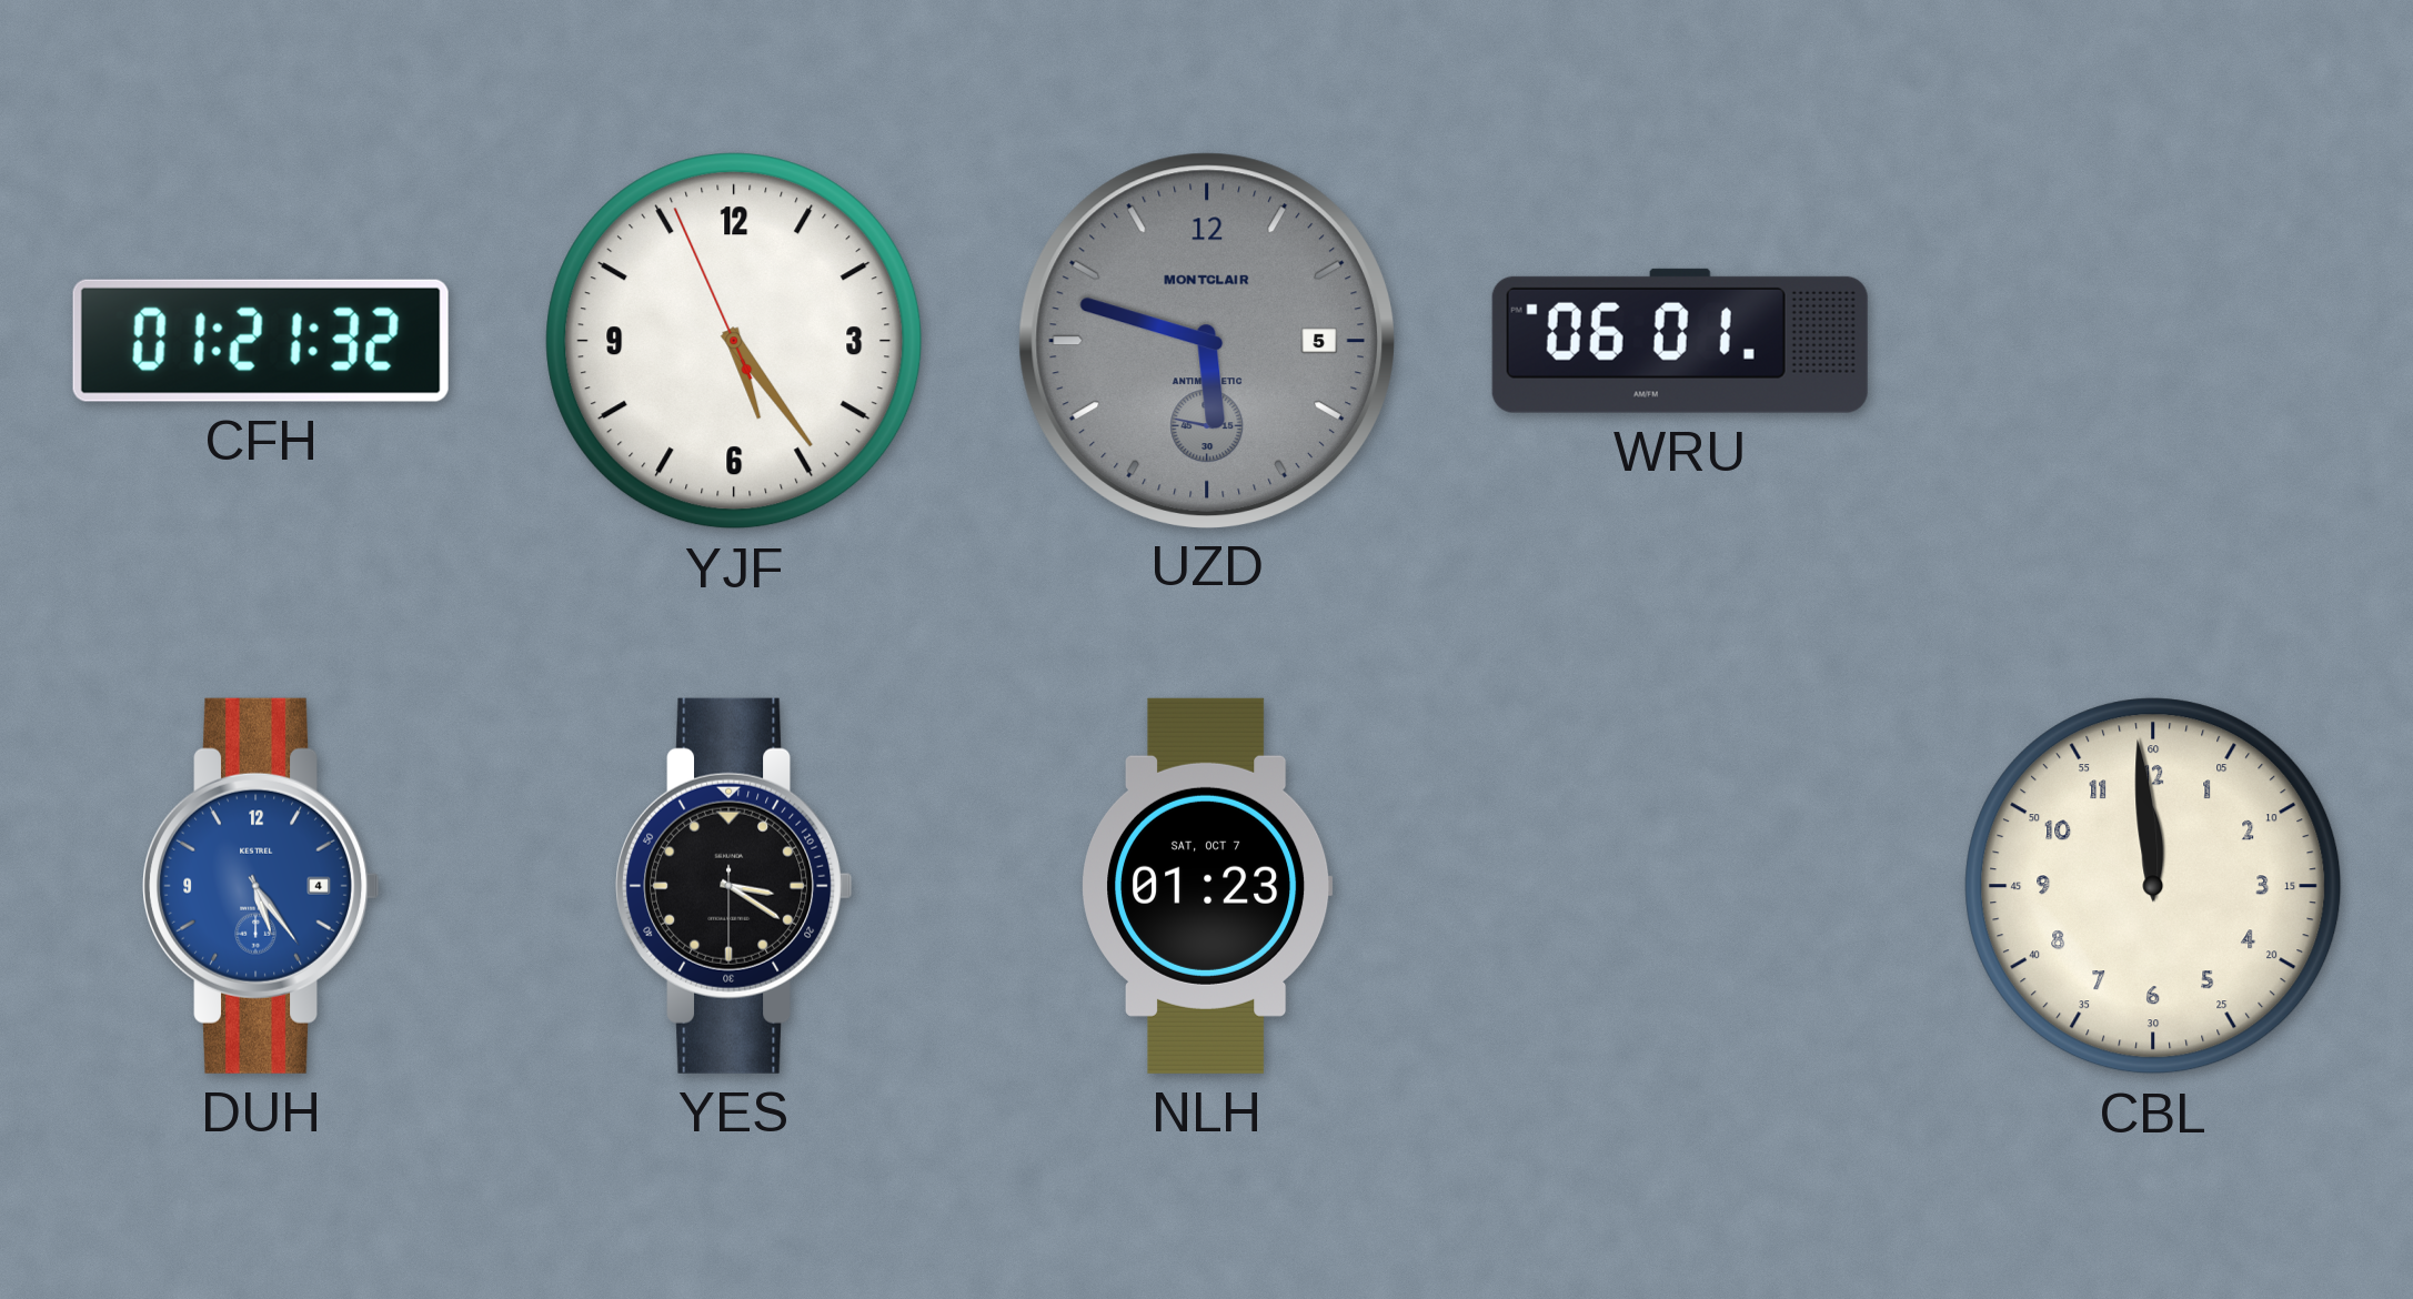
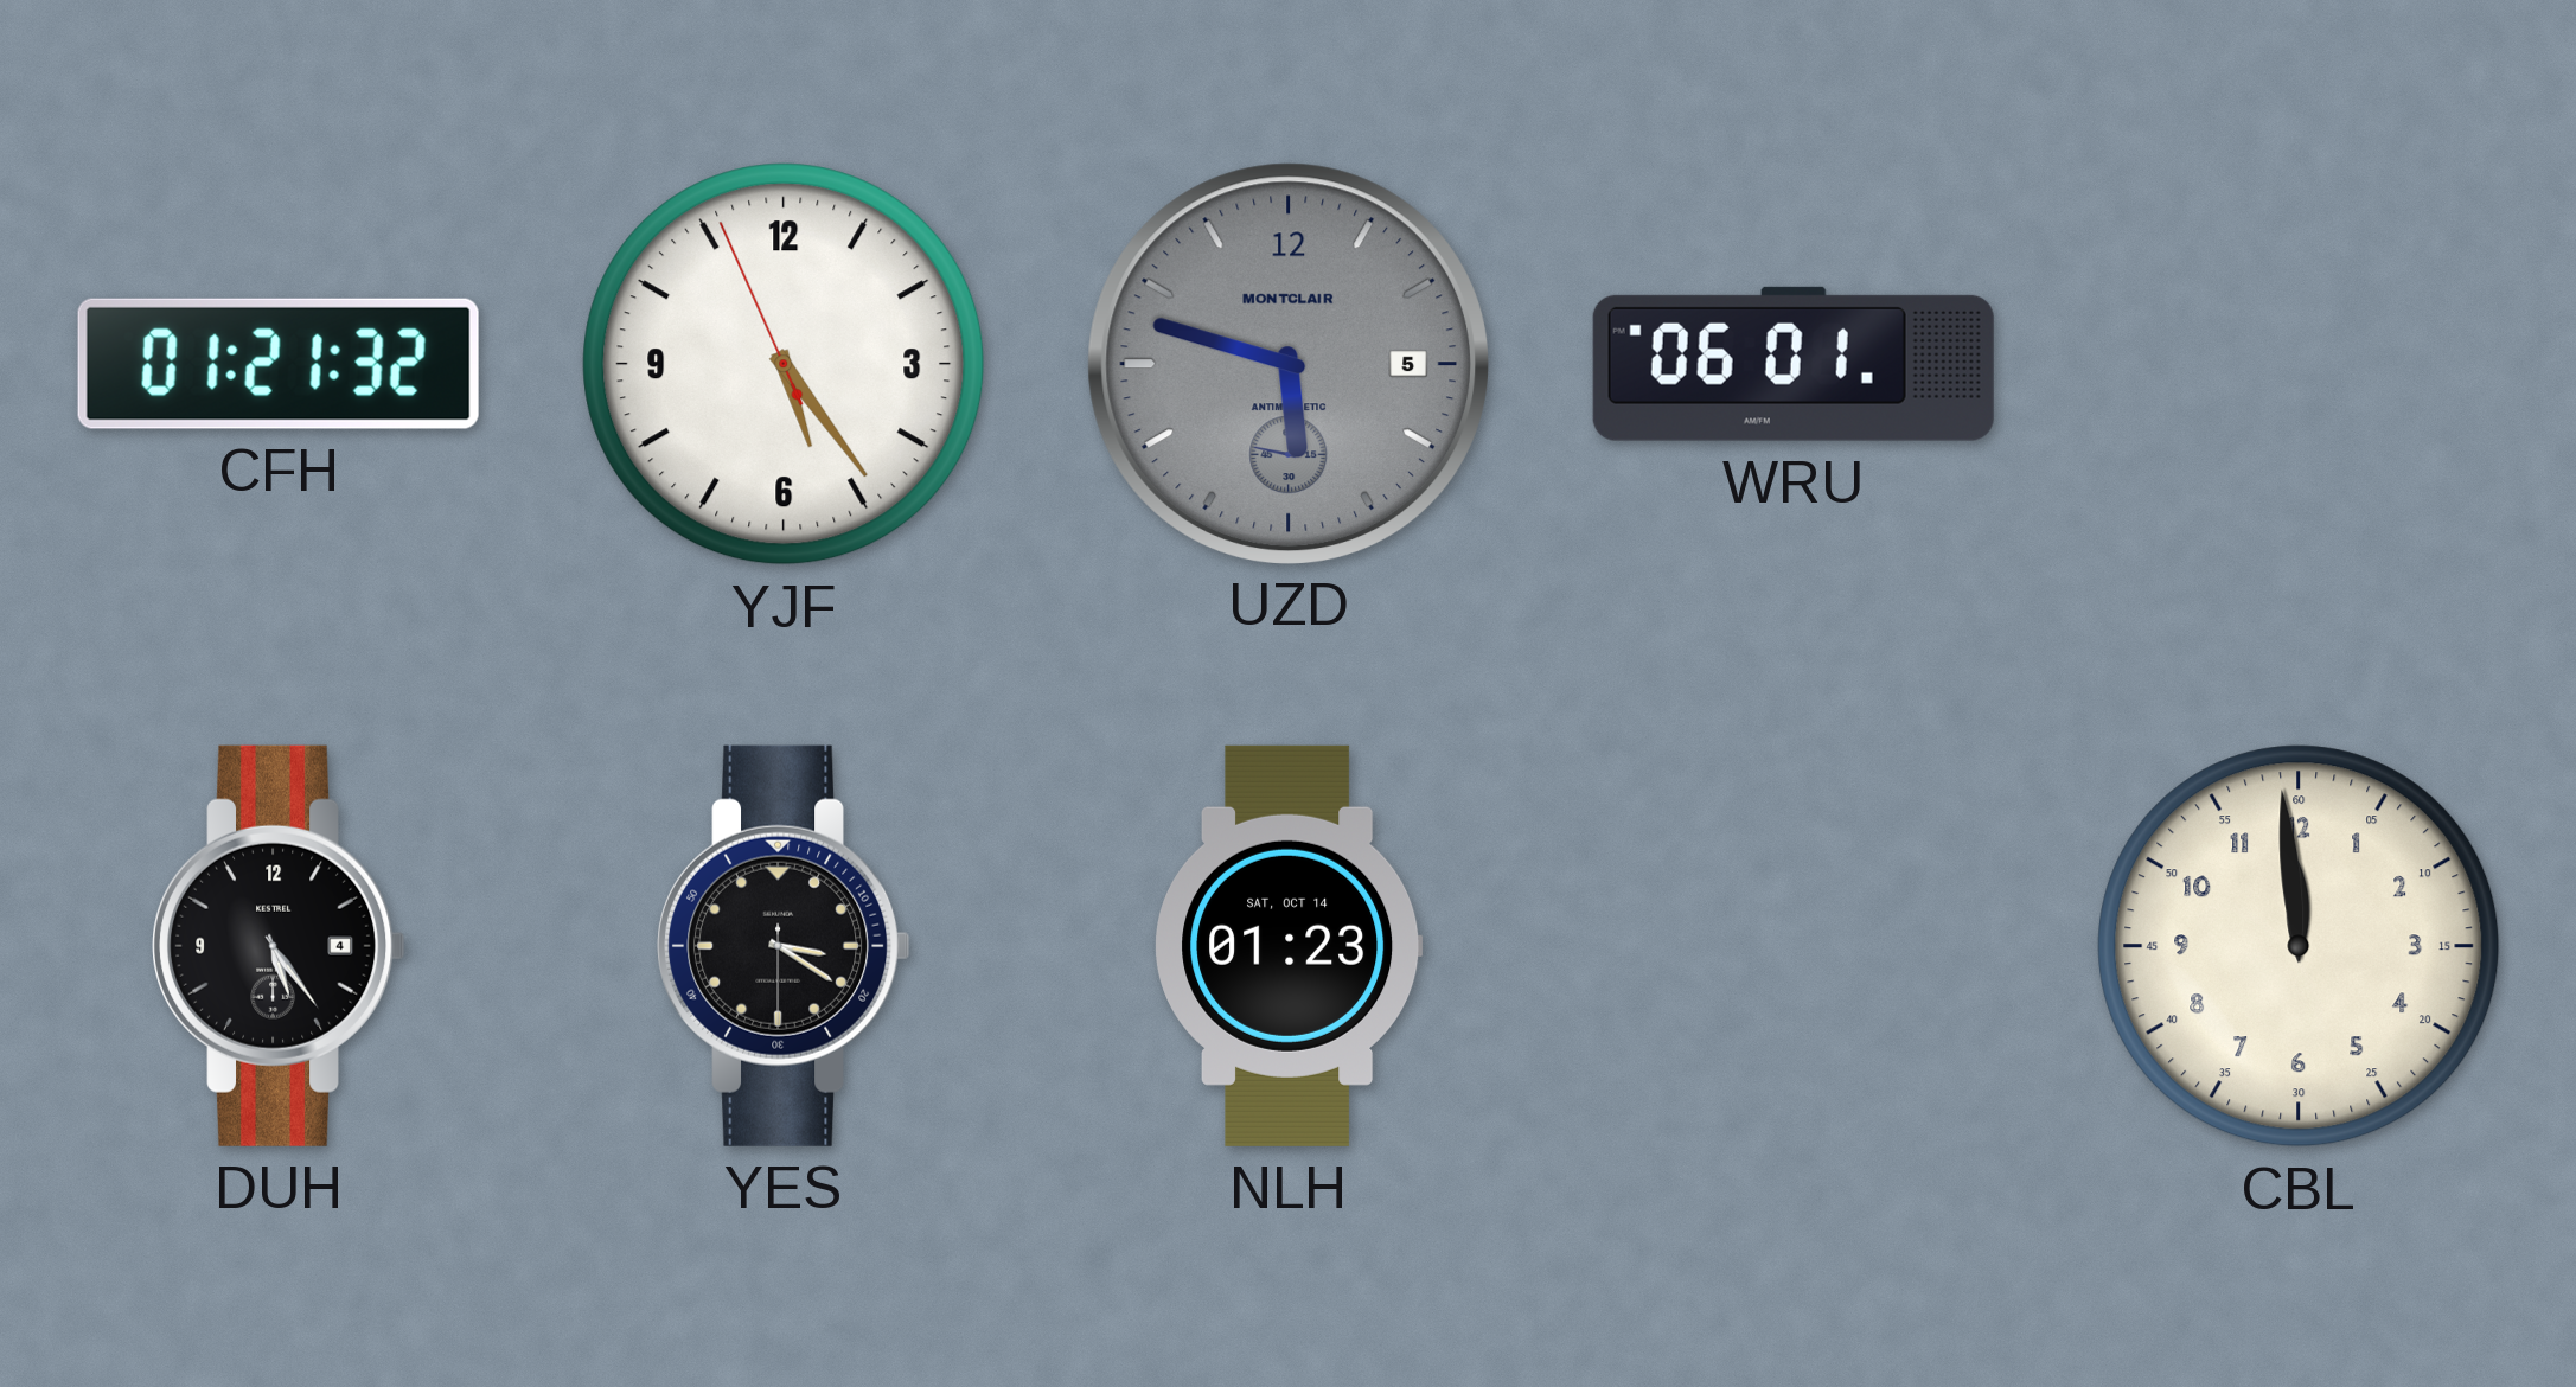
DUH dial: blue -> black (279, 946)
NLH date: SAT, OCT 7 -> SAT, OCT 14 (1289, 946)
